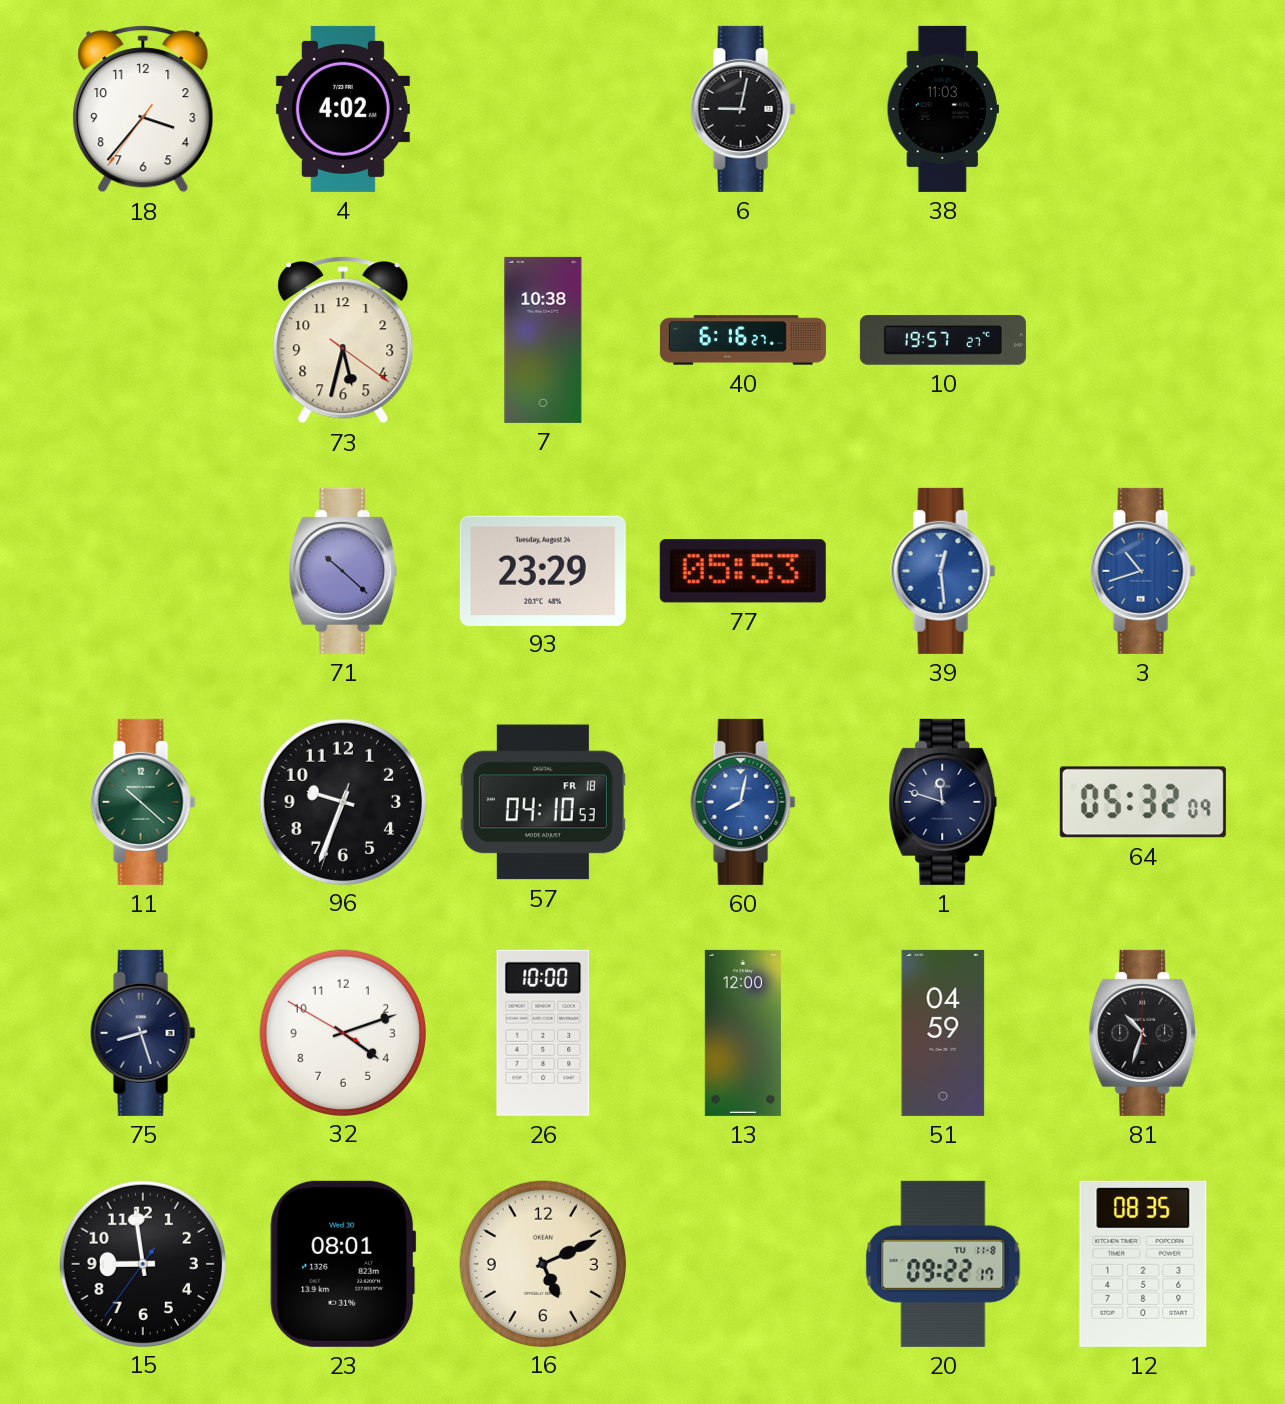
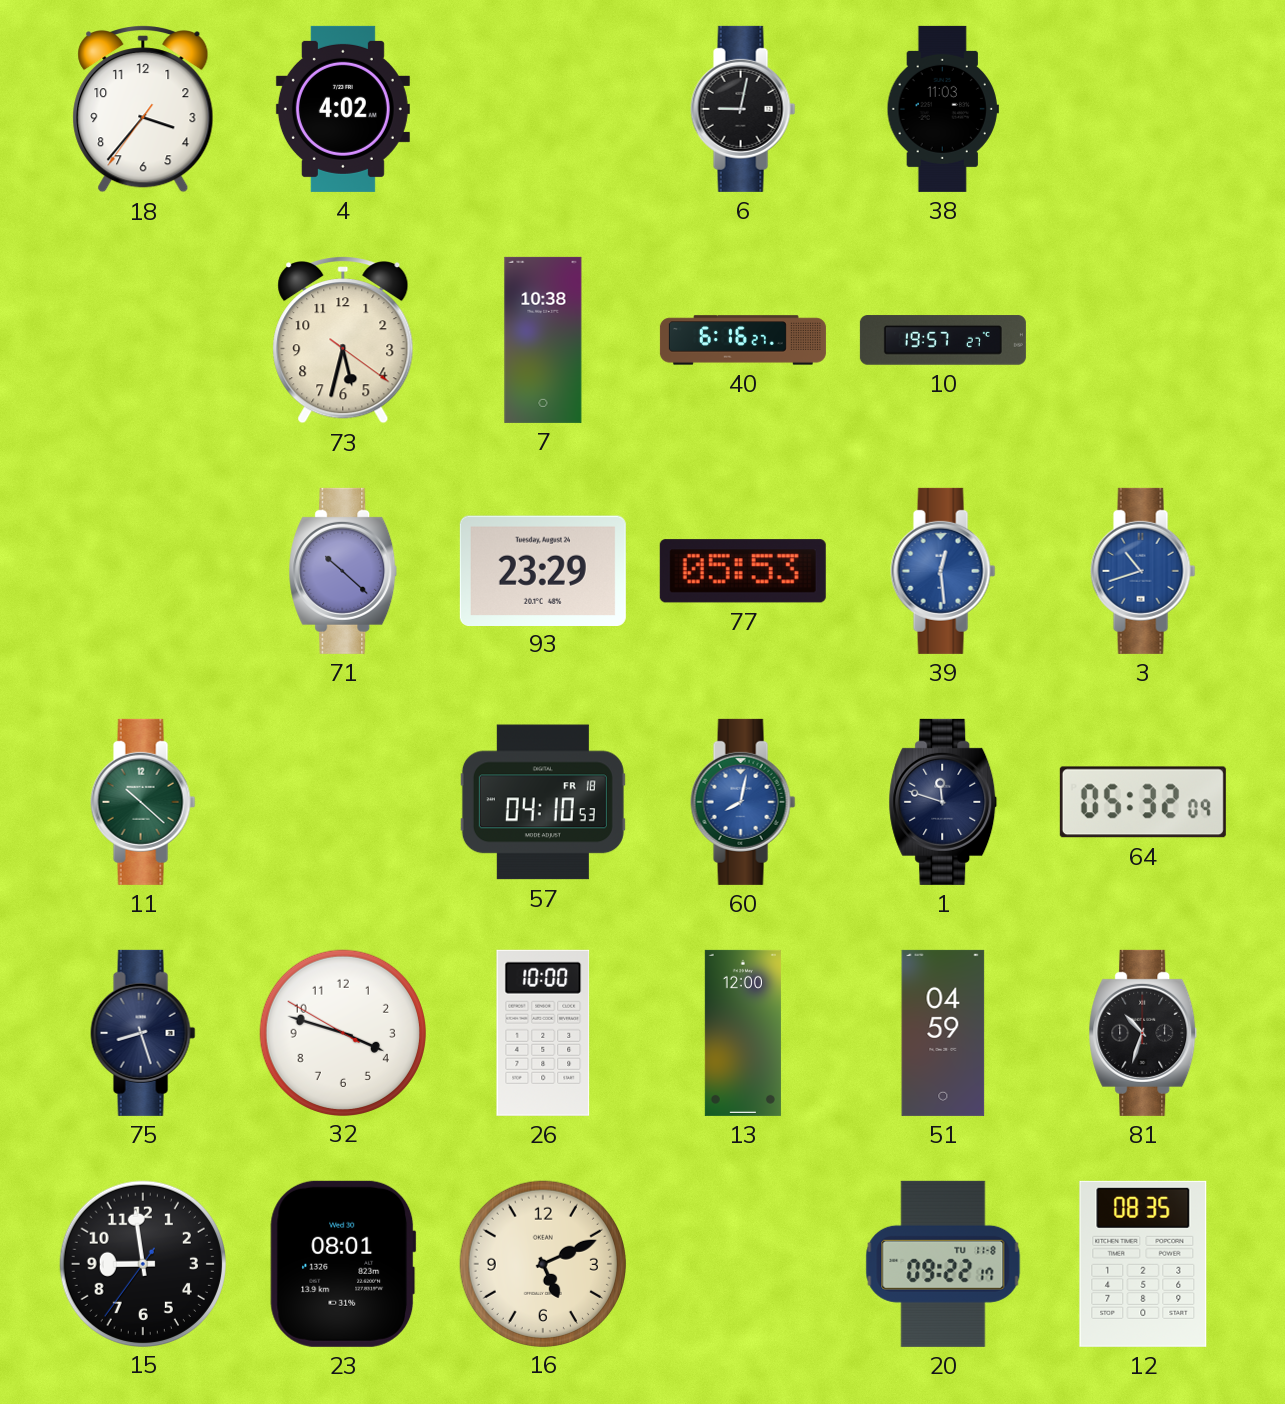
96: 9:33 -> none (342, 801)
32: 4:11 -> 3:47 (342, 1032)
